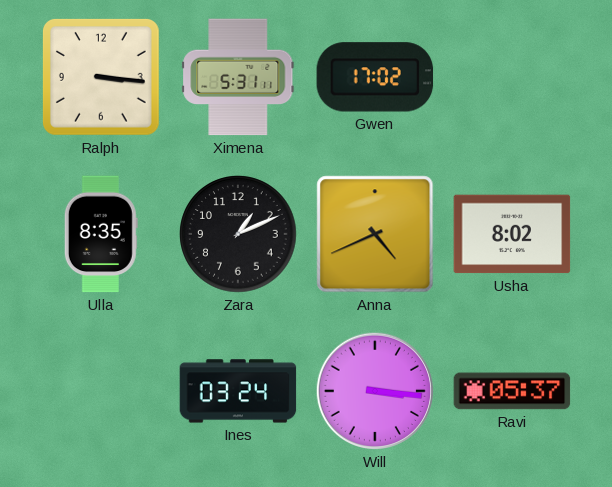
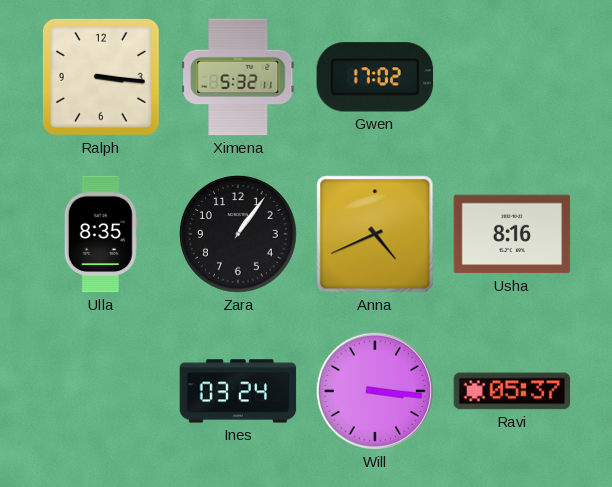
Ximena: 5:31 -> 5:32 (238, 77)
Zara: 1:11 -> 1:06 (238, 234)
Usha: 8:02 -> 8:16 (512, 234)
